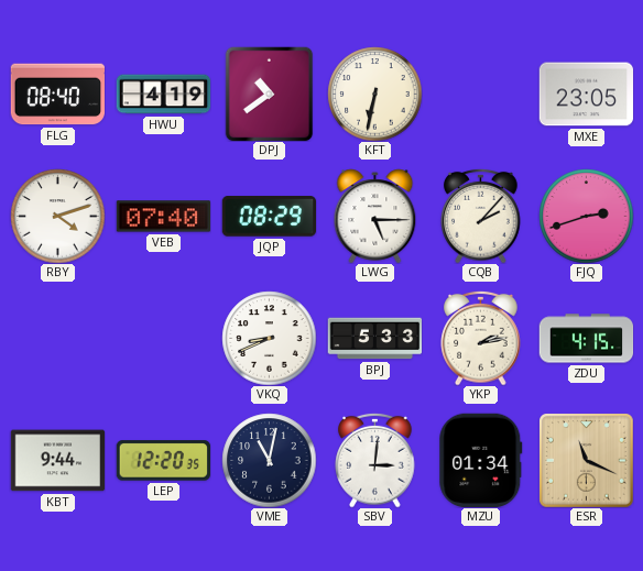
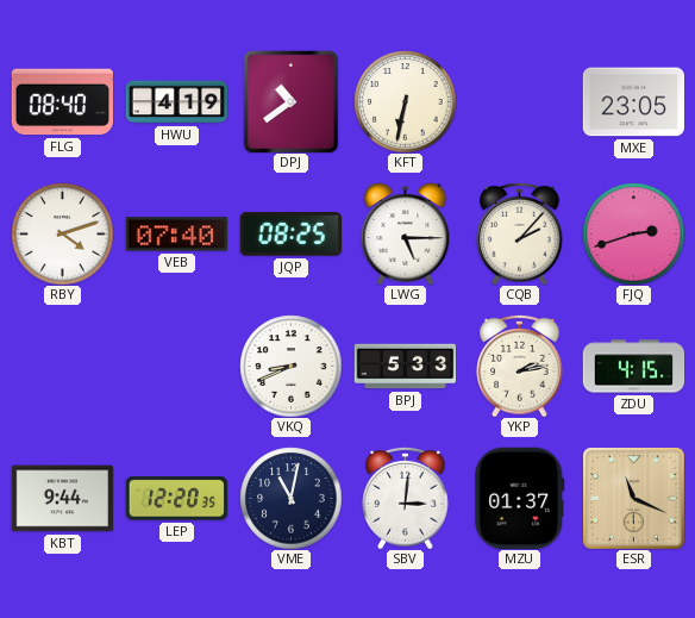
JQP: 08:29 -> 08:25 (290, 235)
MZU: 01:34 -> 01:37 (520, 498)
